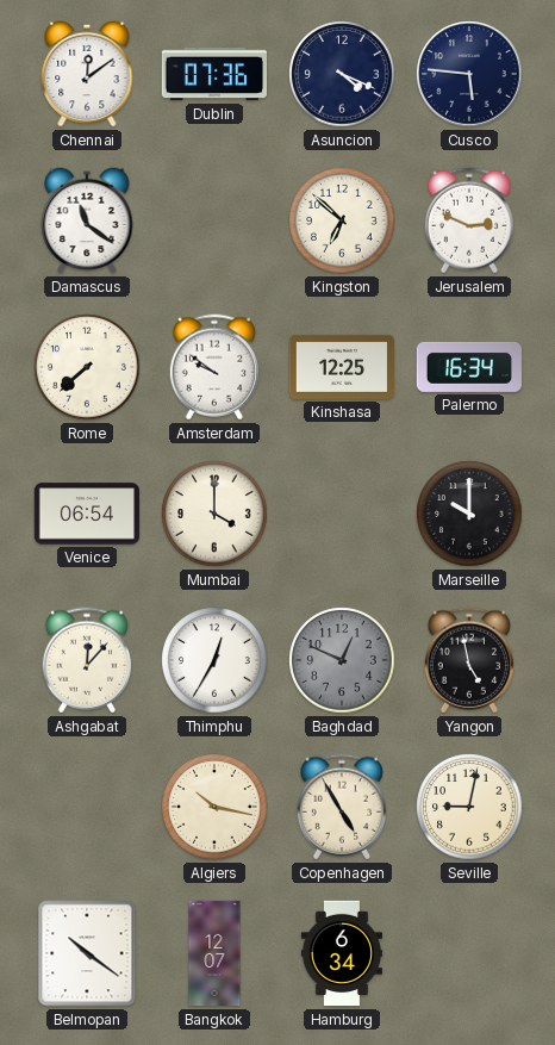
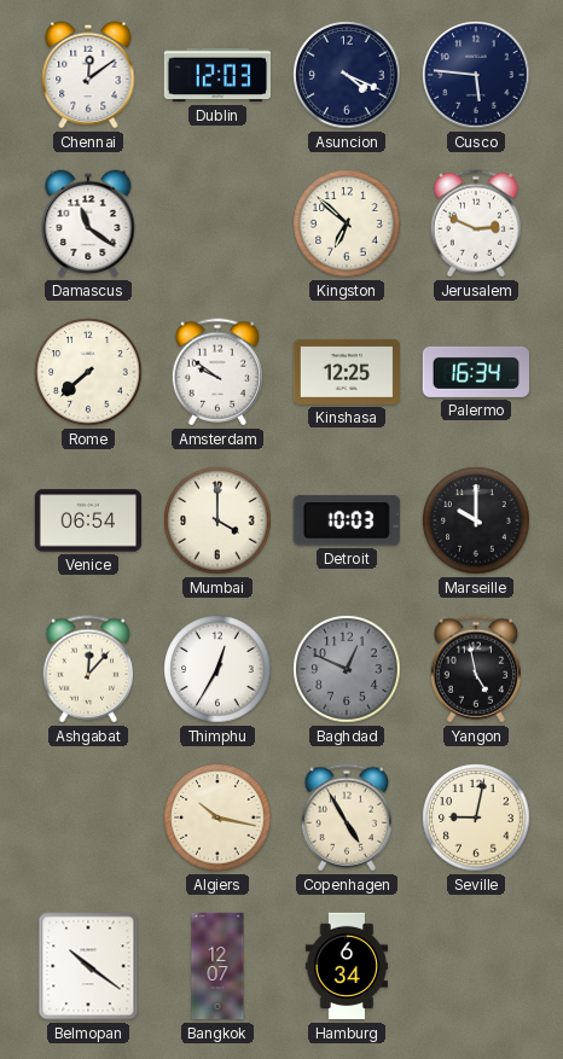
Dublin: 07:36 -> 12:03 (216, 75)
Detroit: none -> 10:03 (347, 520)
